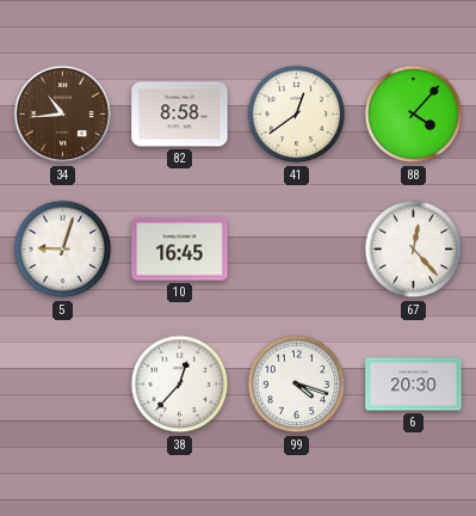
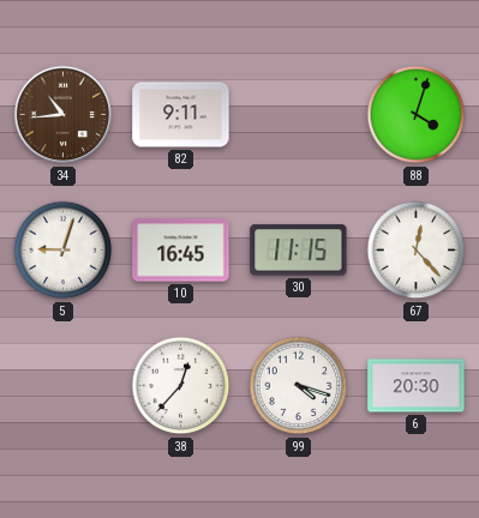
82: 8:58 -> 9:11 (181, 115)
41: 12:39 -> none (297, 115)
88: 4:07 -> 4:03 (417, 115)
30: none -> 11:15 (299, 251)
